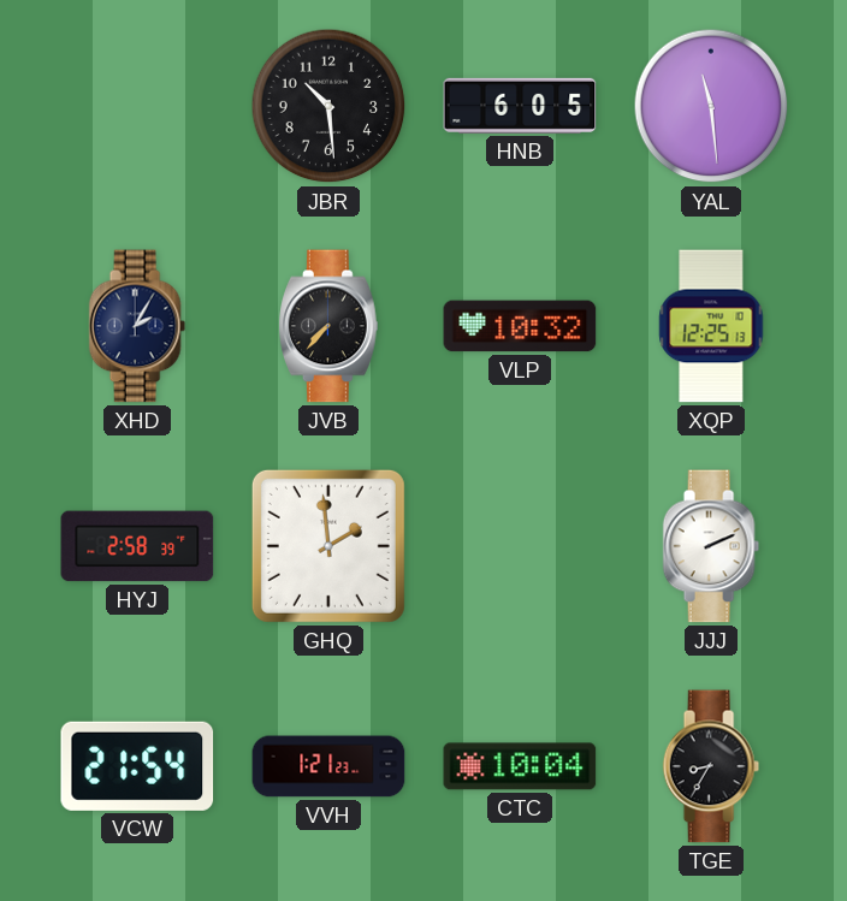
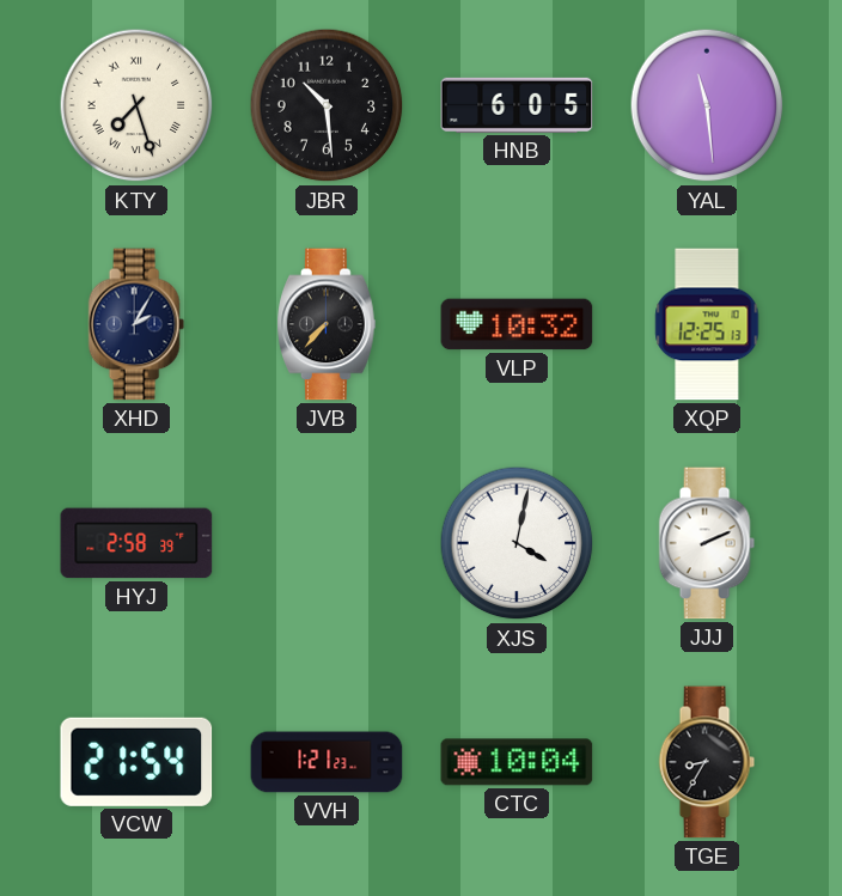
KTY: none -> 7:27 (136, 105)
GHQ: 1:59 -> none (328, 546)
XJS: none -> 4:02 (517, 543)
